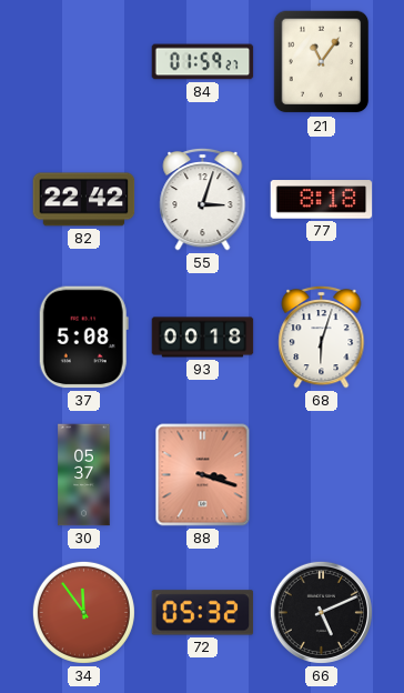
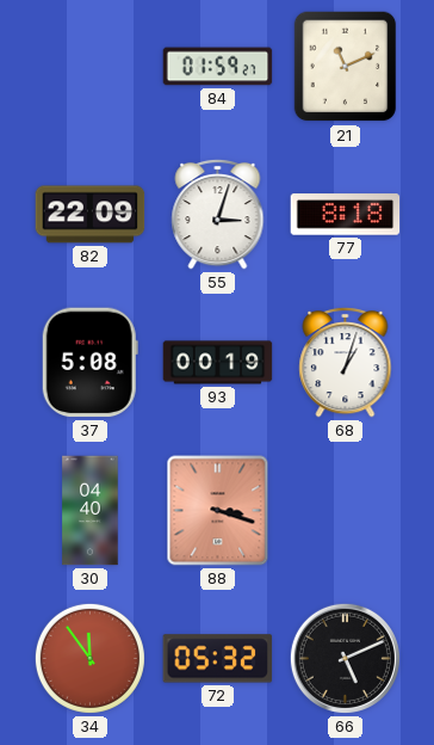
21: 11:06 -> 11:11 (346, 67)
82: 22:42 -> 22:09 (91, 215)
93: 00:18 -> 00:19 (218, 363)
68: 6:03 -> 1:03 (346, 362)
30: 05:37 -> 04:40 (91, 511)
